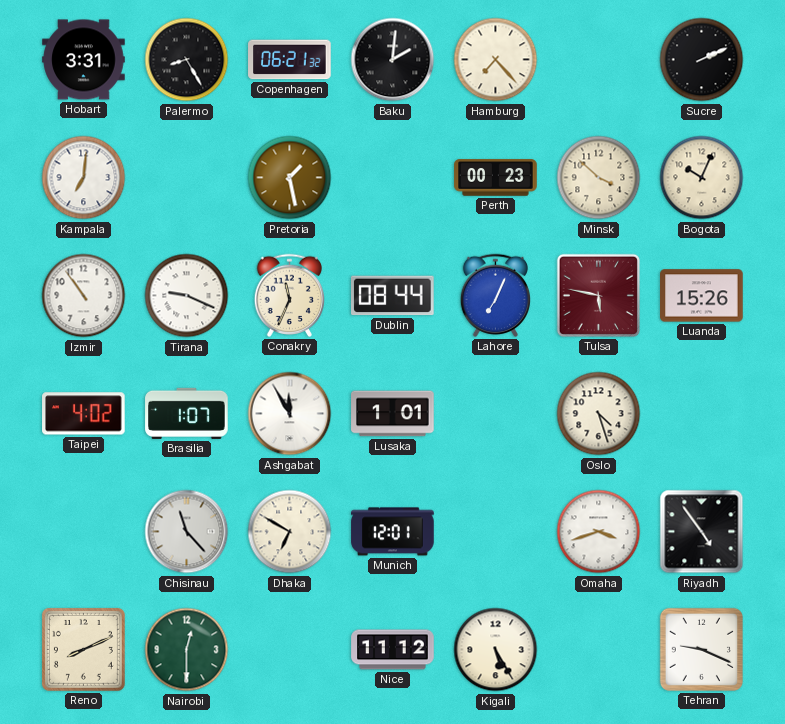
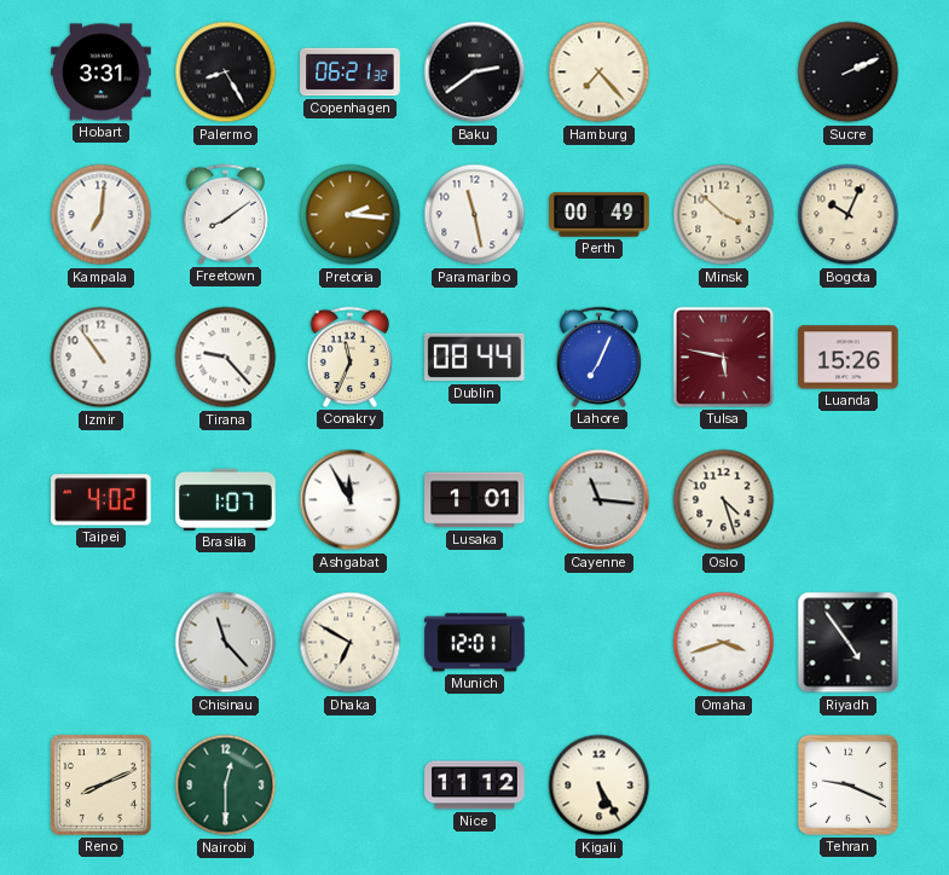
Baku: 2:01 -> 2:39 (475, 73)
Freetown: none -> 8:09 (225, 214)
Pretoria: 1:28 -> 2:16 (351, 215)
Paramaribo: none -> 11:28 (475, 215)
Perth: 00:23 -> 00:49 (600, 215)
Tirana: 9:19 -> 9:23 (226, 358)
Cayenne: none -> 11:16 (600, 500)
